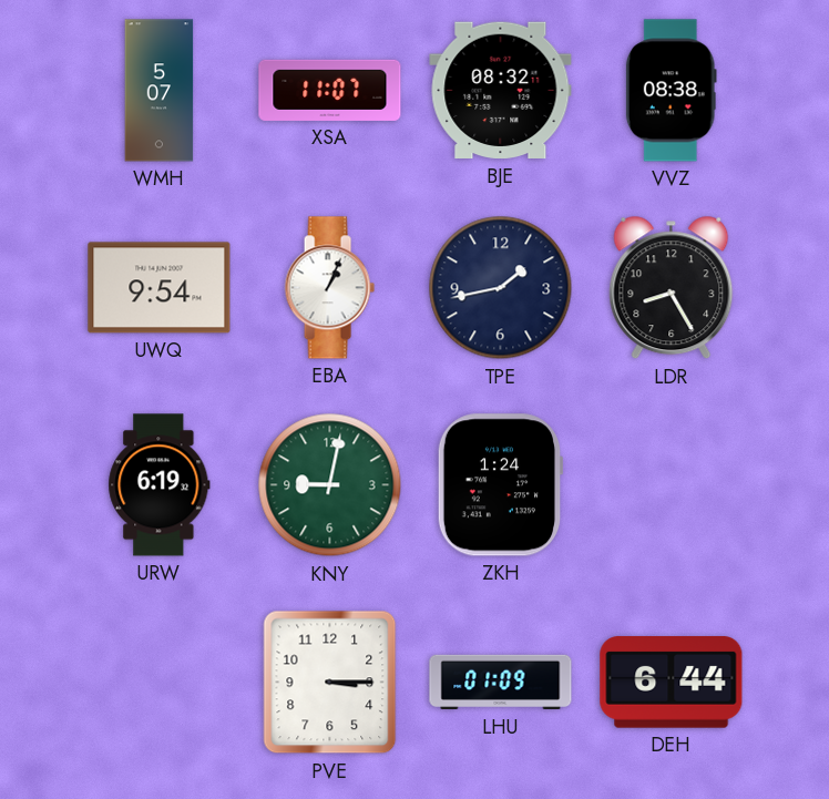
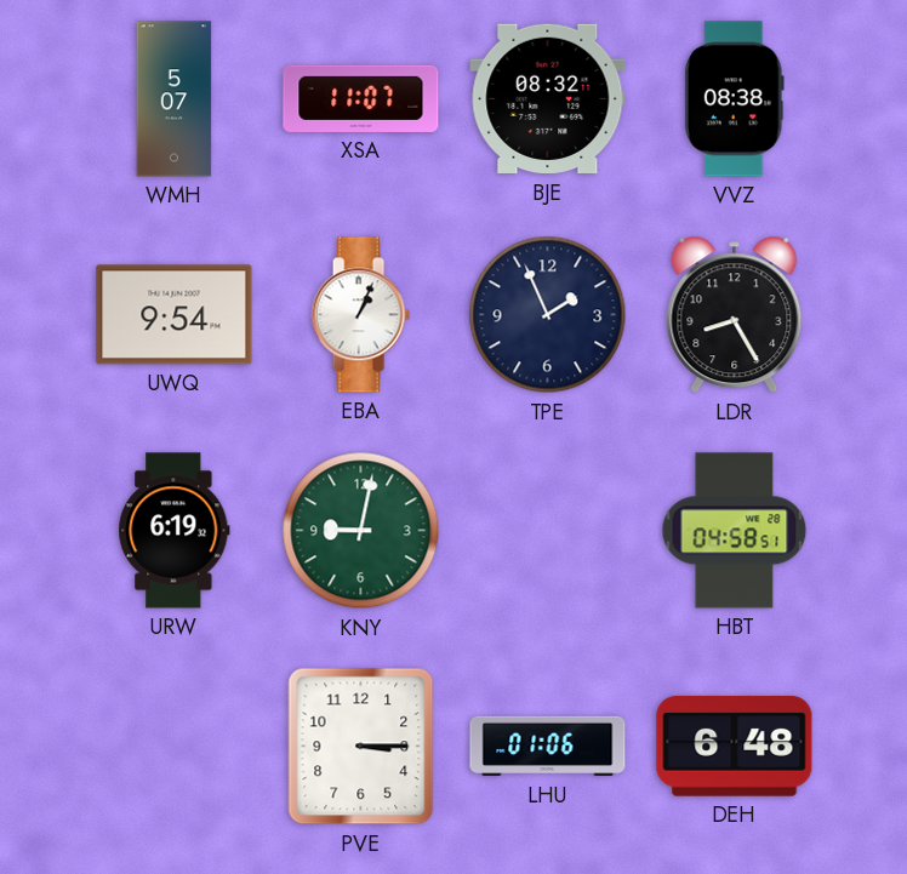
TPE: 1:43 -> 1:56 (548, 315)
ZKH: 1:24 -> none (500, 485)
HBT: none -> 04:58 (735, 531)
LHU: 01:09 -> 01:06 (548, 747)
DEH: 6:44 -> 6:48 (735, 747)
